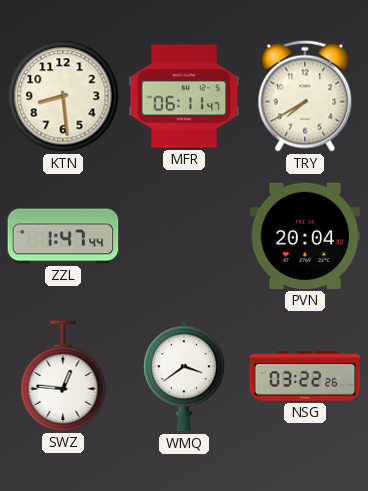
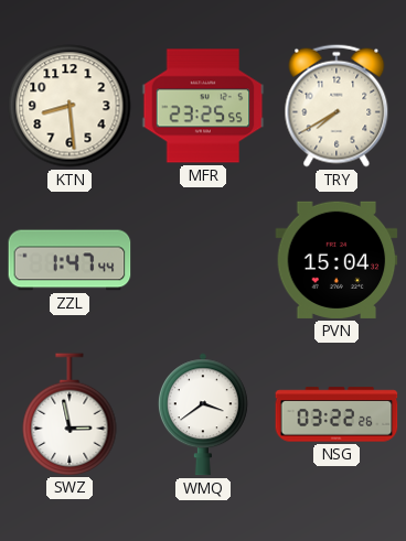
MFR: 06:11 -> 23:25 (203, 106)
PVN: 20:04 -> 15:04 (336, 260)
SWZ: 12:46 -> 2:58 (70, 414)
